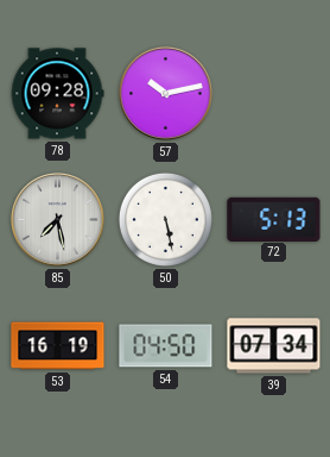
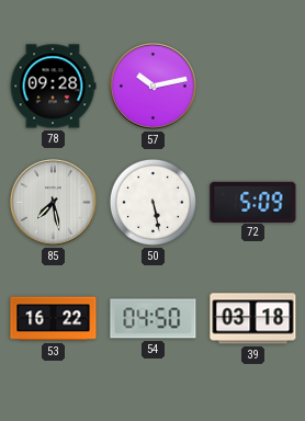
72: 5:13 -> 5:09 (253, 202)
53: 16:19 -> 16:22 (54, 319)
39: 07:34 -> 03:18 (253, 319)
